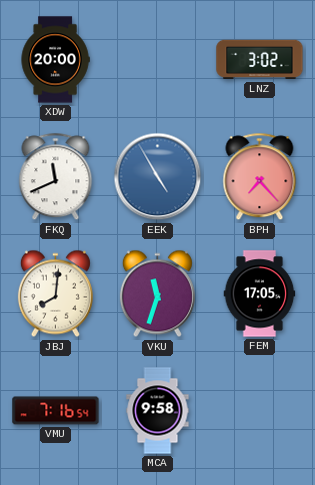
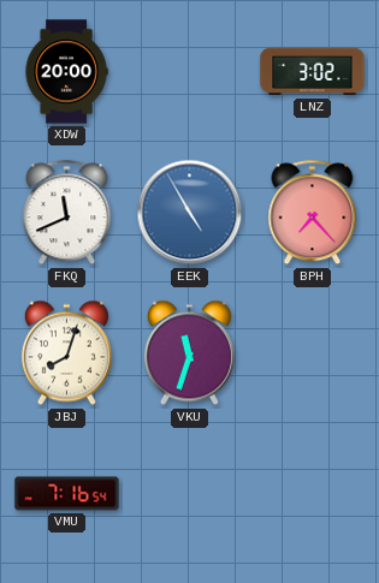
JBJ: 8:01 -> 8:03 (66, 353)
FEM: 17:05 -> none (260, 294)
MCA: 9:58 -> none (158, 411)
